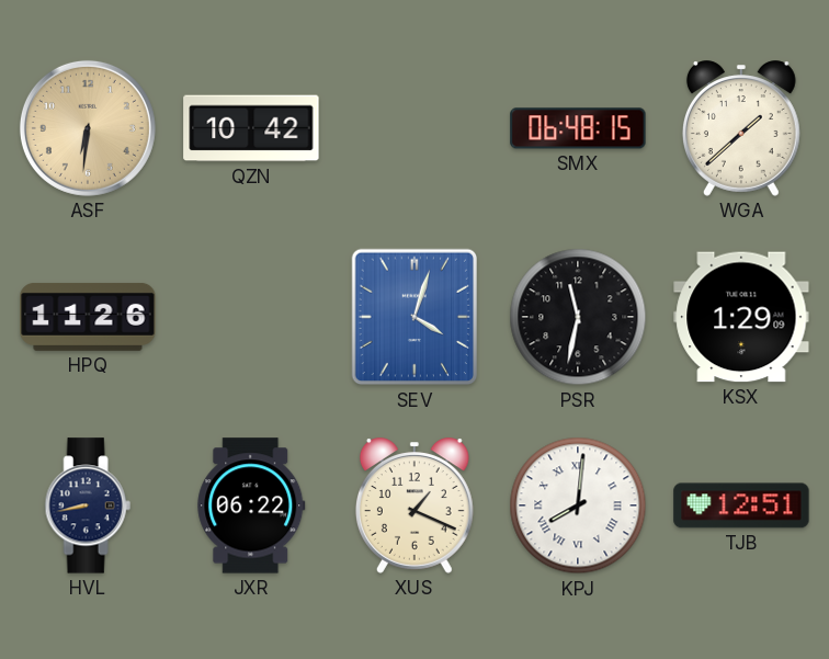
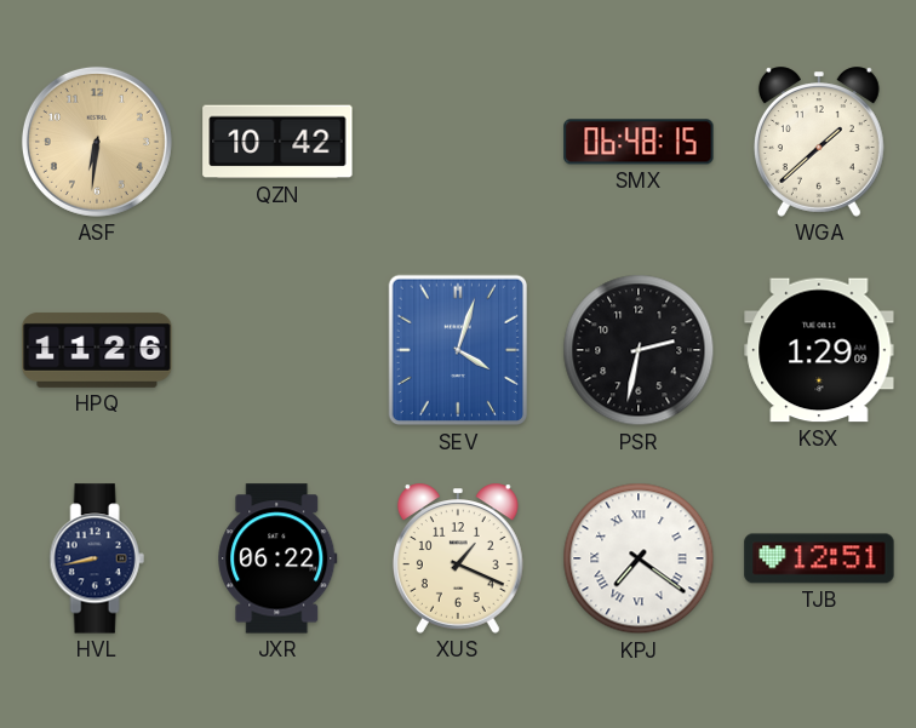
PSR: 11:32 -> 2:32 (639, 350)
KPJ: 8:01 -> 7:21 (639, 558)
